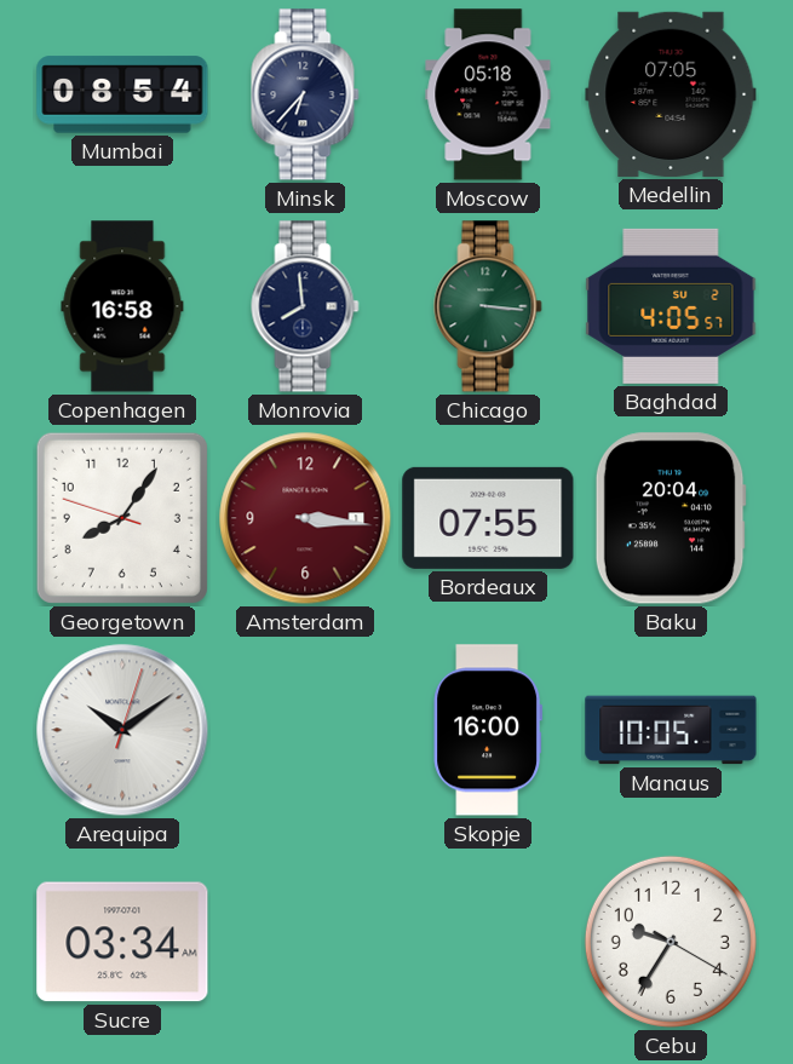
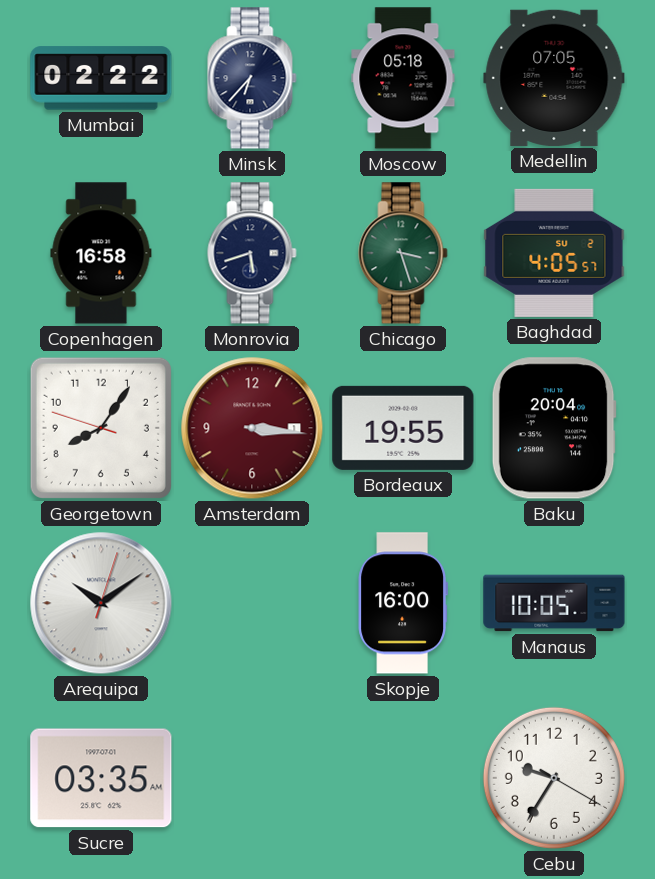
Mumbai: 08:54 -> 02:22 (101, 78)
Monrovia: 7:59 -> 5:42 (252, 253)
Chicago: 3:16 -> 3:27 (403, 253)
Bordeaux: 07:55 -> 19:55 (403, 428)
Sucre: 03:34 -> 03:35 (101, 778)
